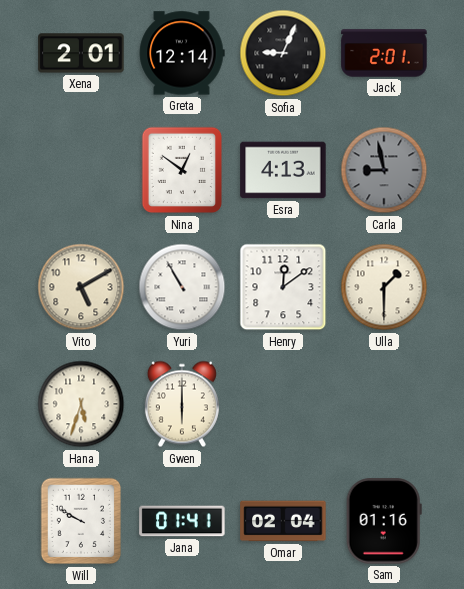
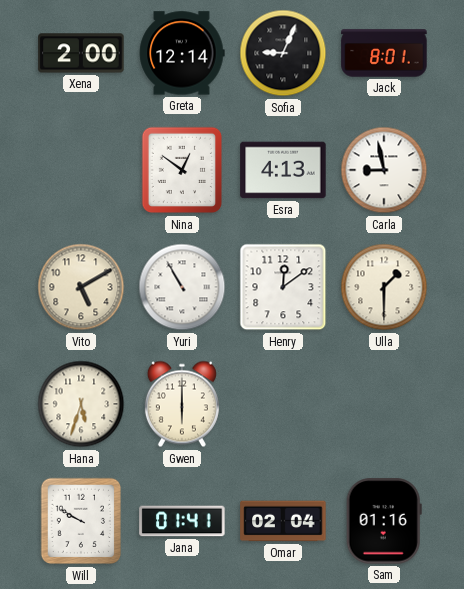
Xena: 2:01 -> 2:00 (81, 53)
Jack: 2:01 -> 8:01 (384, 53)
Carla dial: grey -> white (384, 170)
